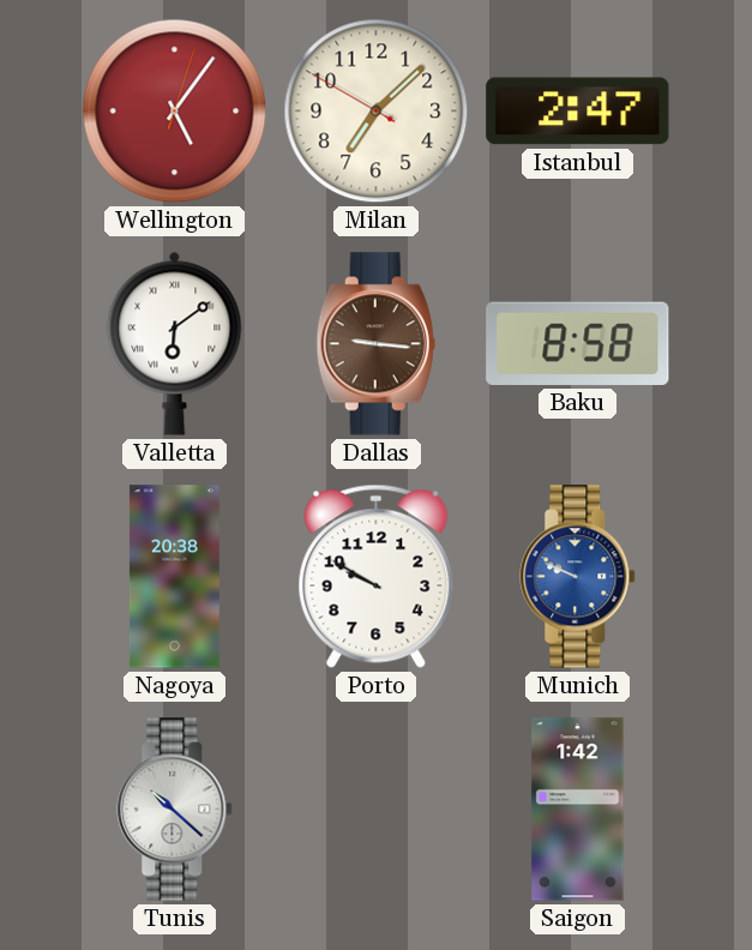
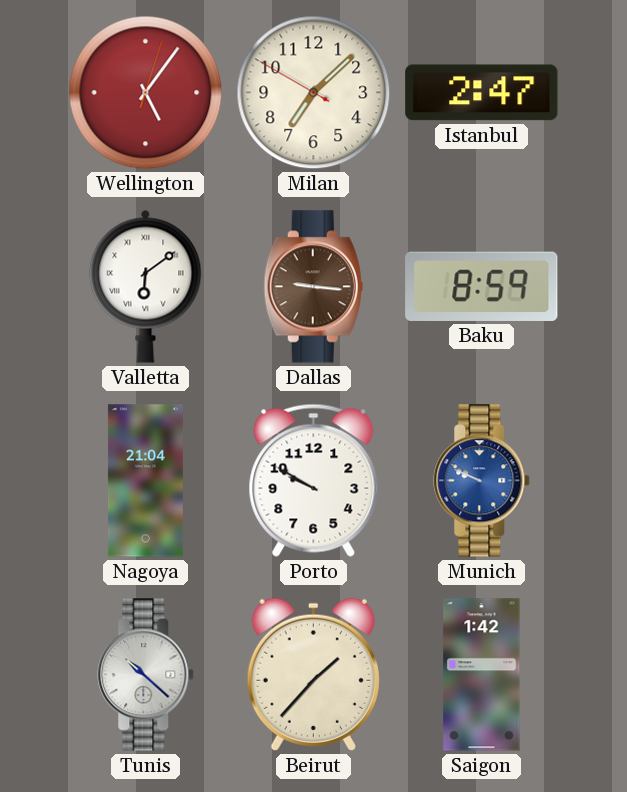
Baku: 8:58 -> 8:59 (482, 286)
Nagoya: 20:38 -> 21:04 (145, 481)
Beirut: none -> 1:37 (313, 674)
